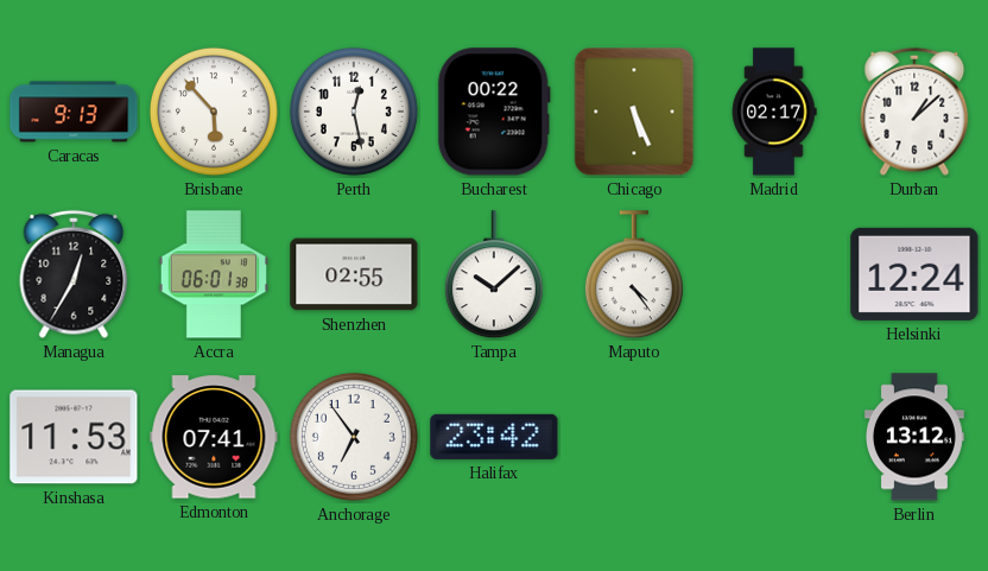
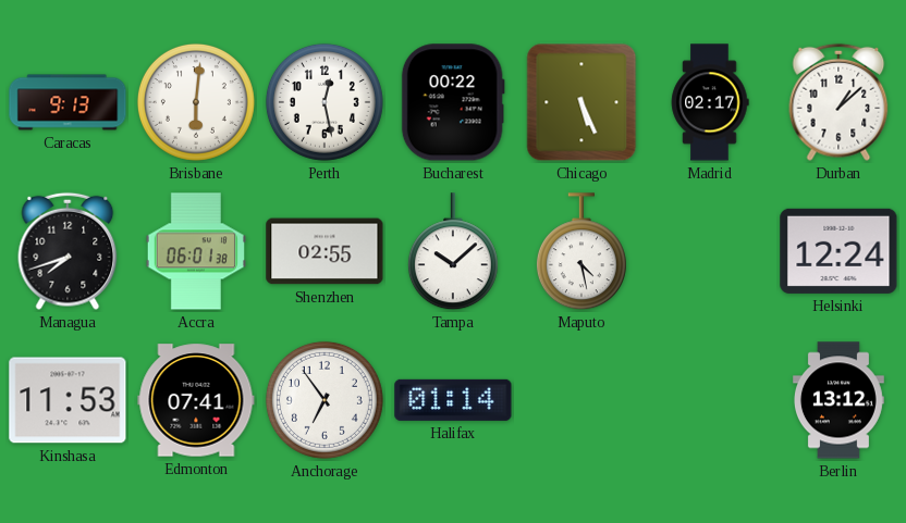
Brisbane: 5:53 -> 6:01 (196, 102)
Managua: 12:35 -> 7:42 (68, 251)
Maputo: 4:24 -> 4:28 (581, 252)
Halifax: 23:42 -> 01:14 (453, 400)
